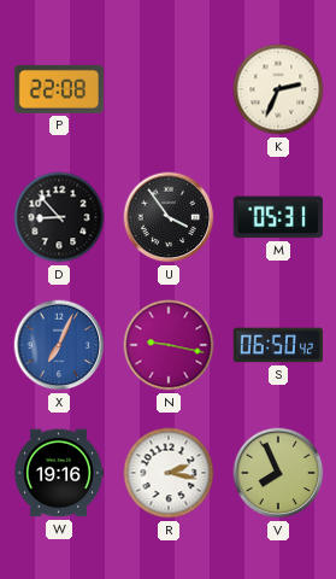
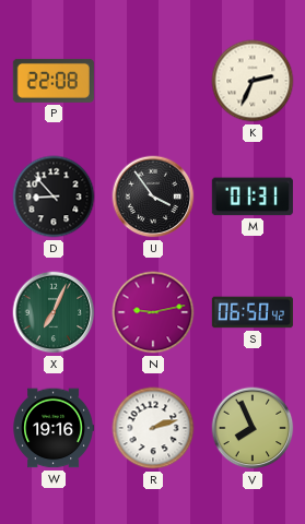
M: 05:31 -> 01:31 (253, 196)
X dial: blue -> green (54, 312)
N: 9:17 -> 9:13 (153, 312)
R: 2:17 -> 2:12 (153, 428)
